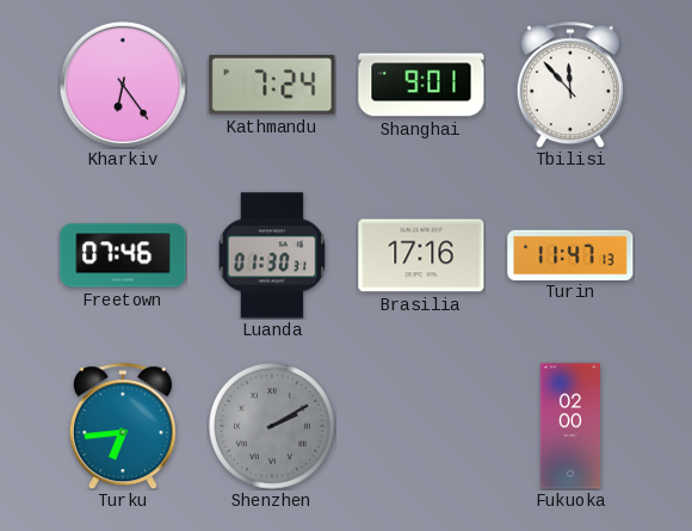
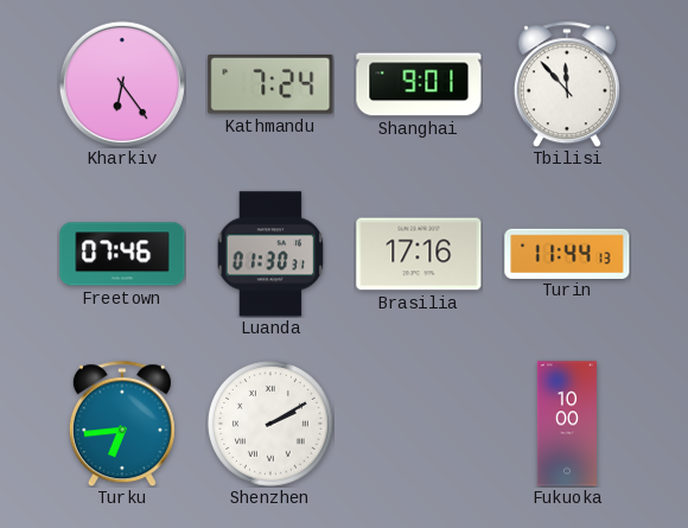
Turin: 11:47 -> 11:44 (567, 253)
Shenzhen dial: grey -> white (272, 425)
Fukuoka: 02:00 -> 10:00 (567, 424)
